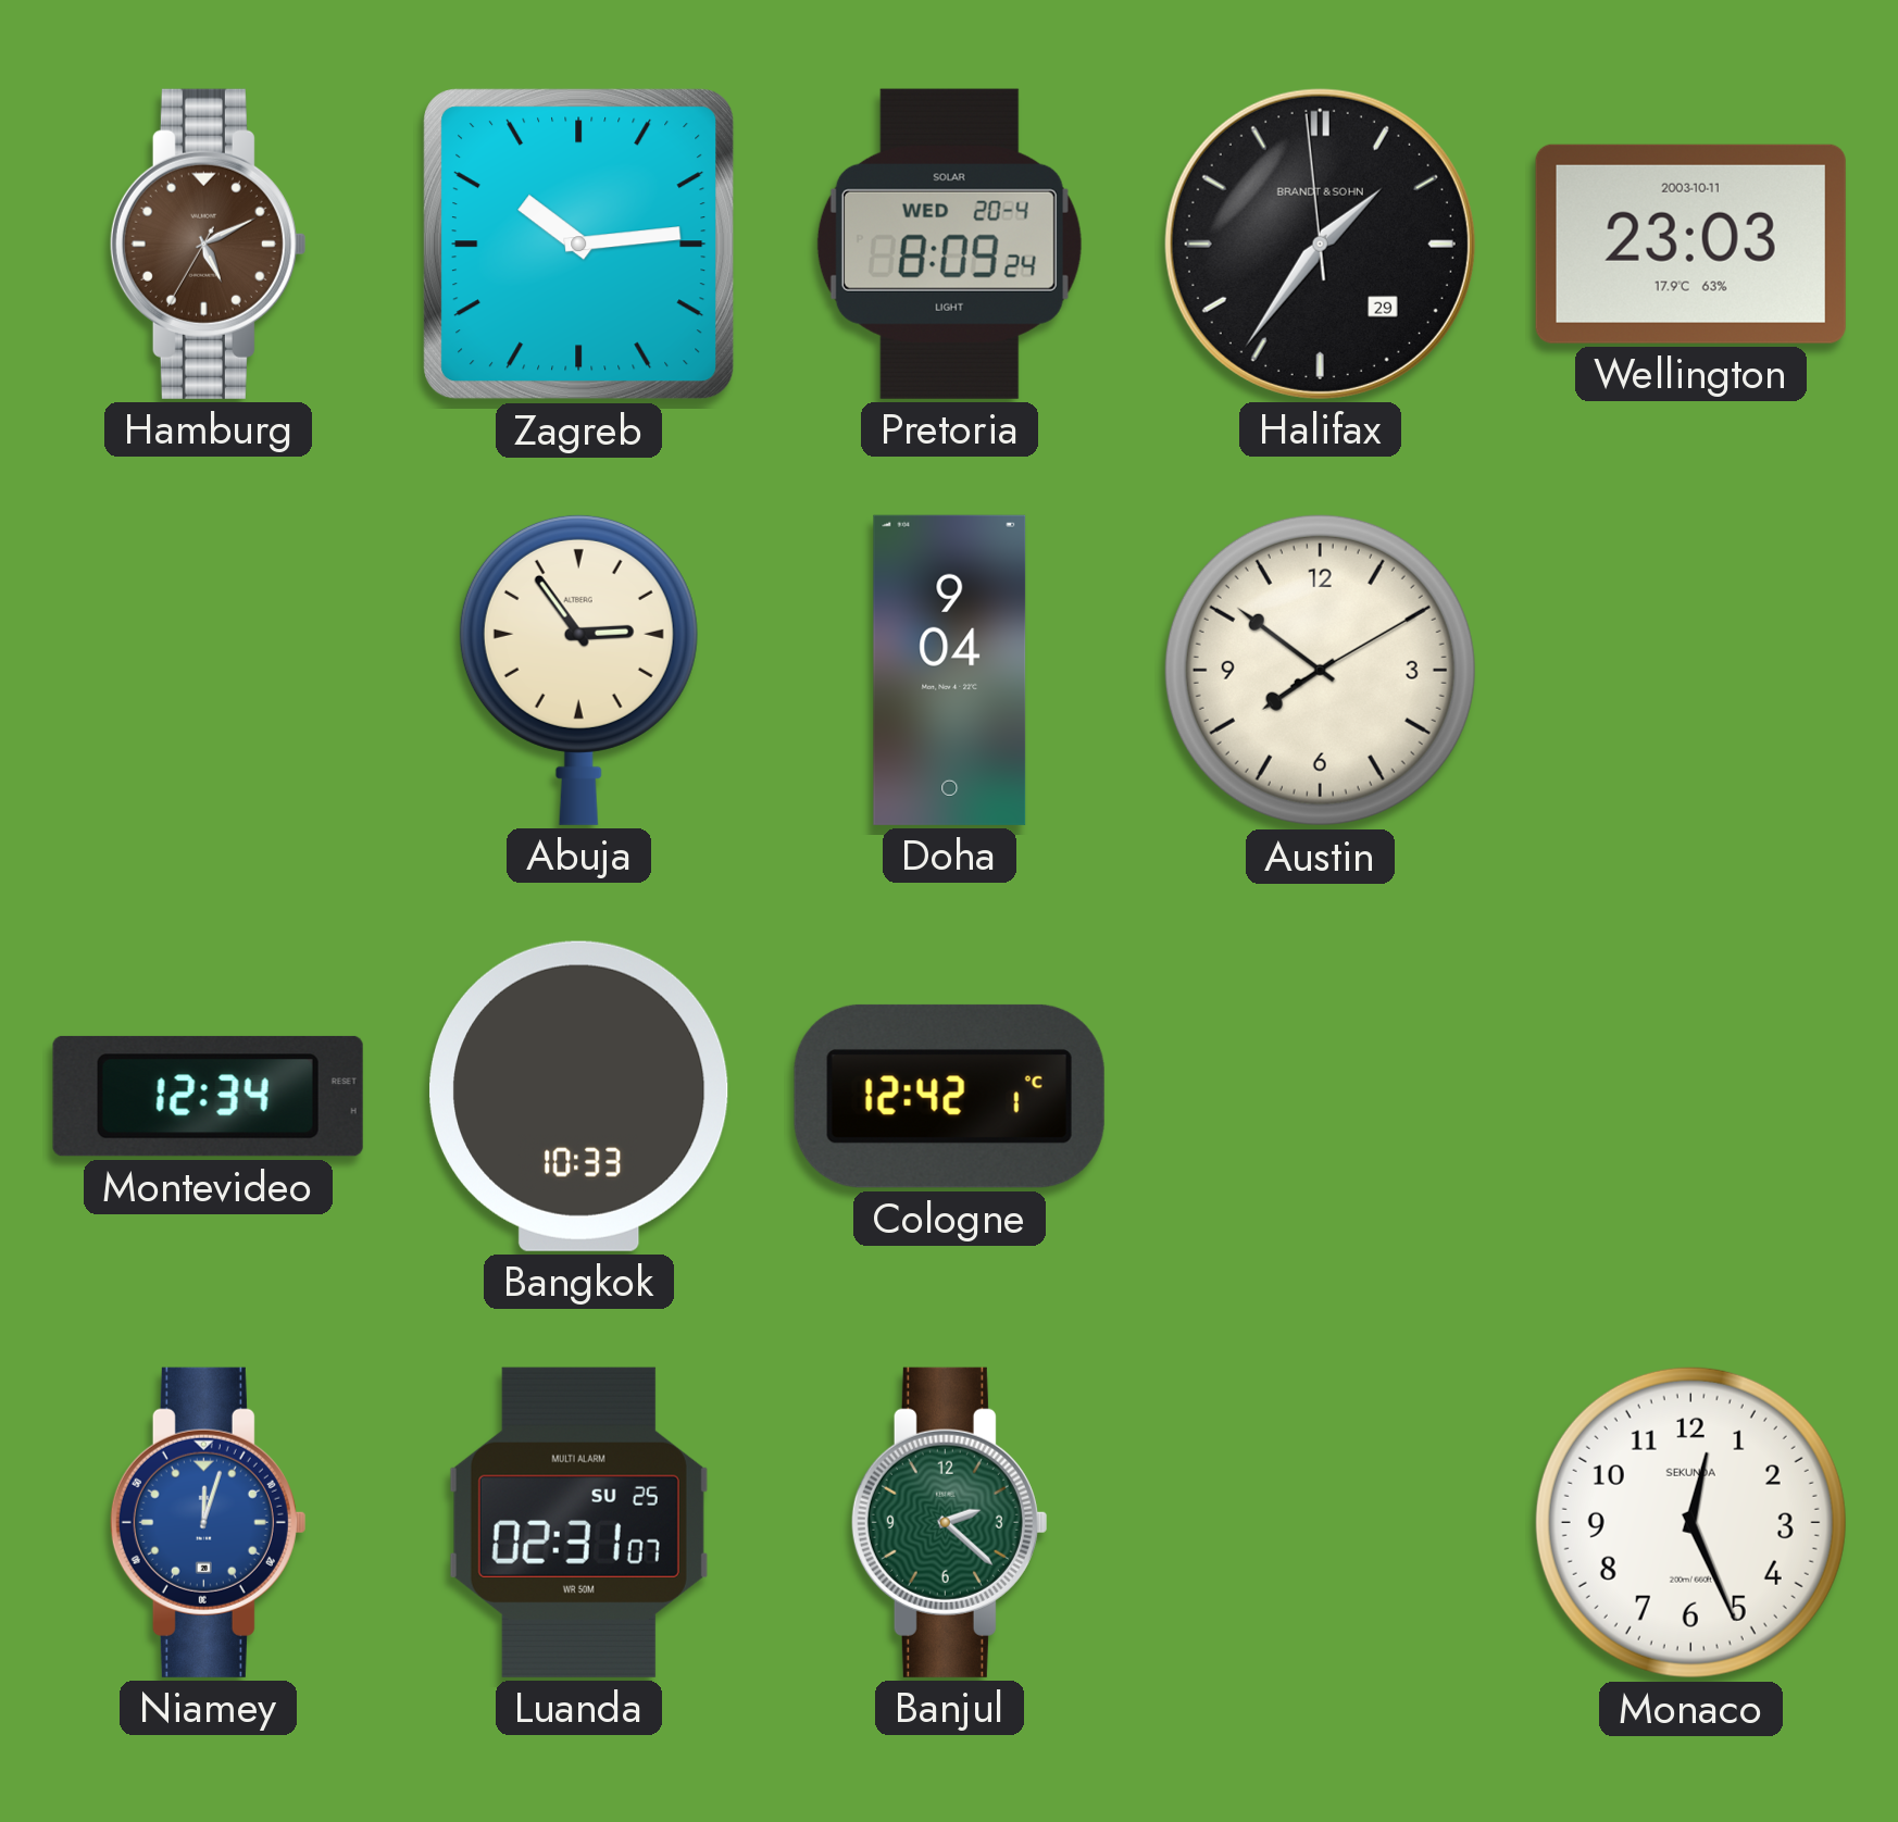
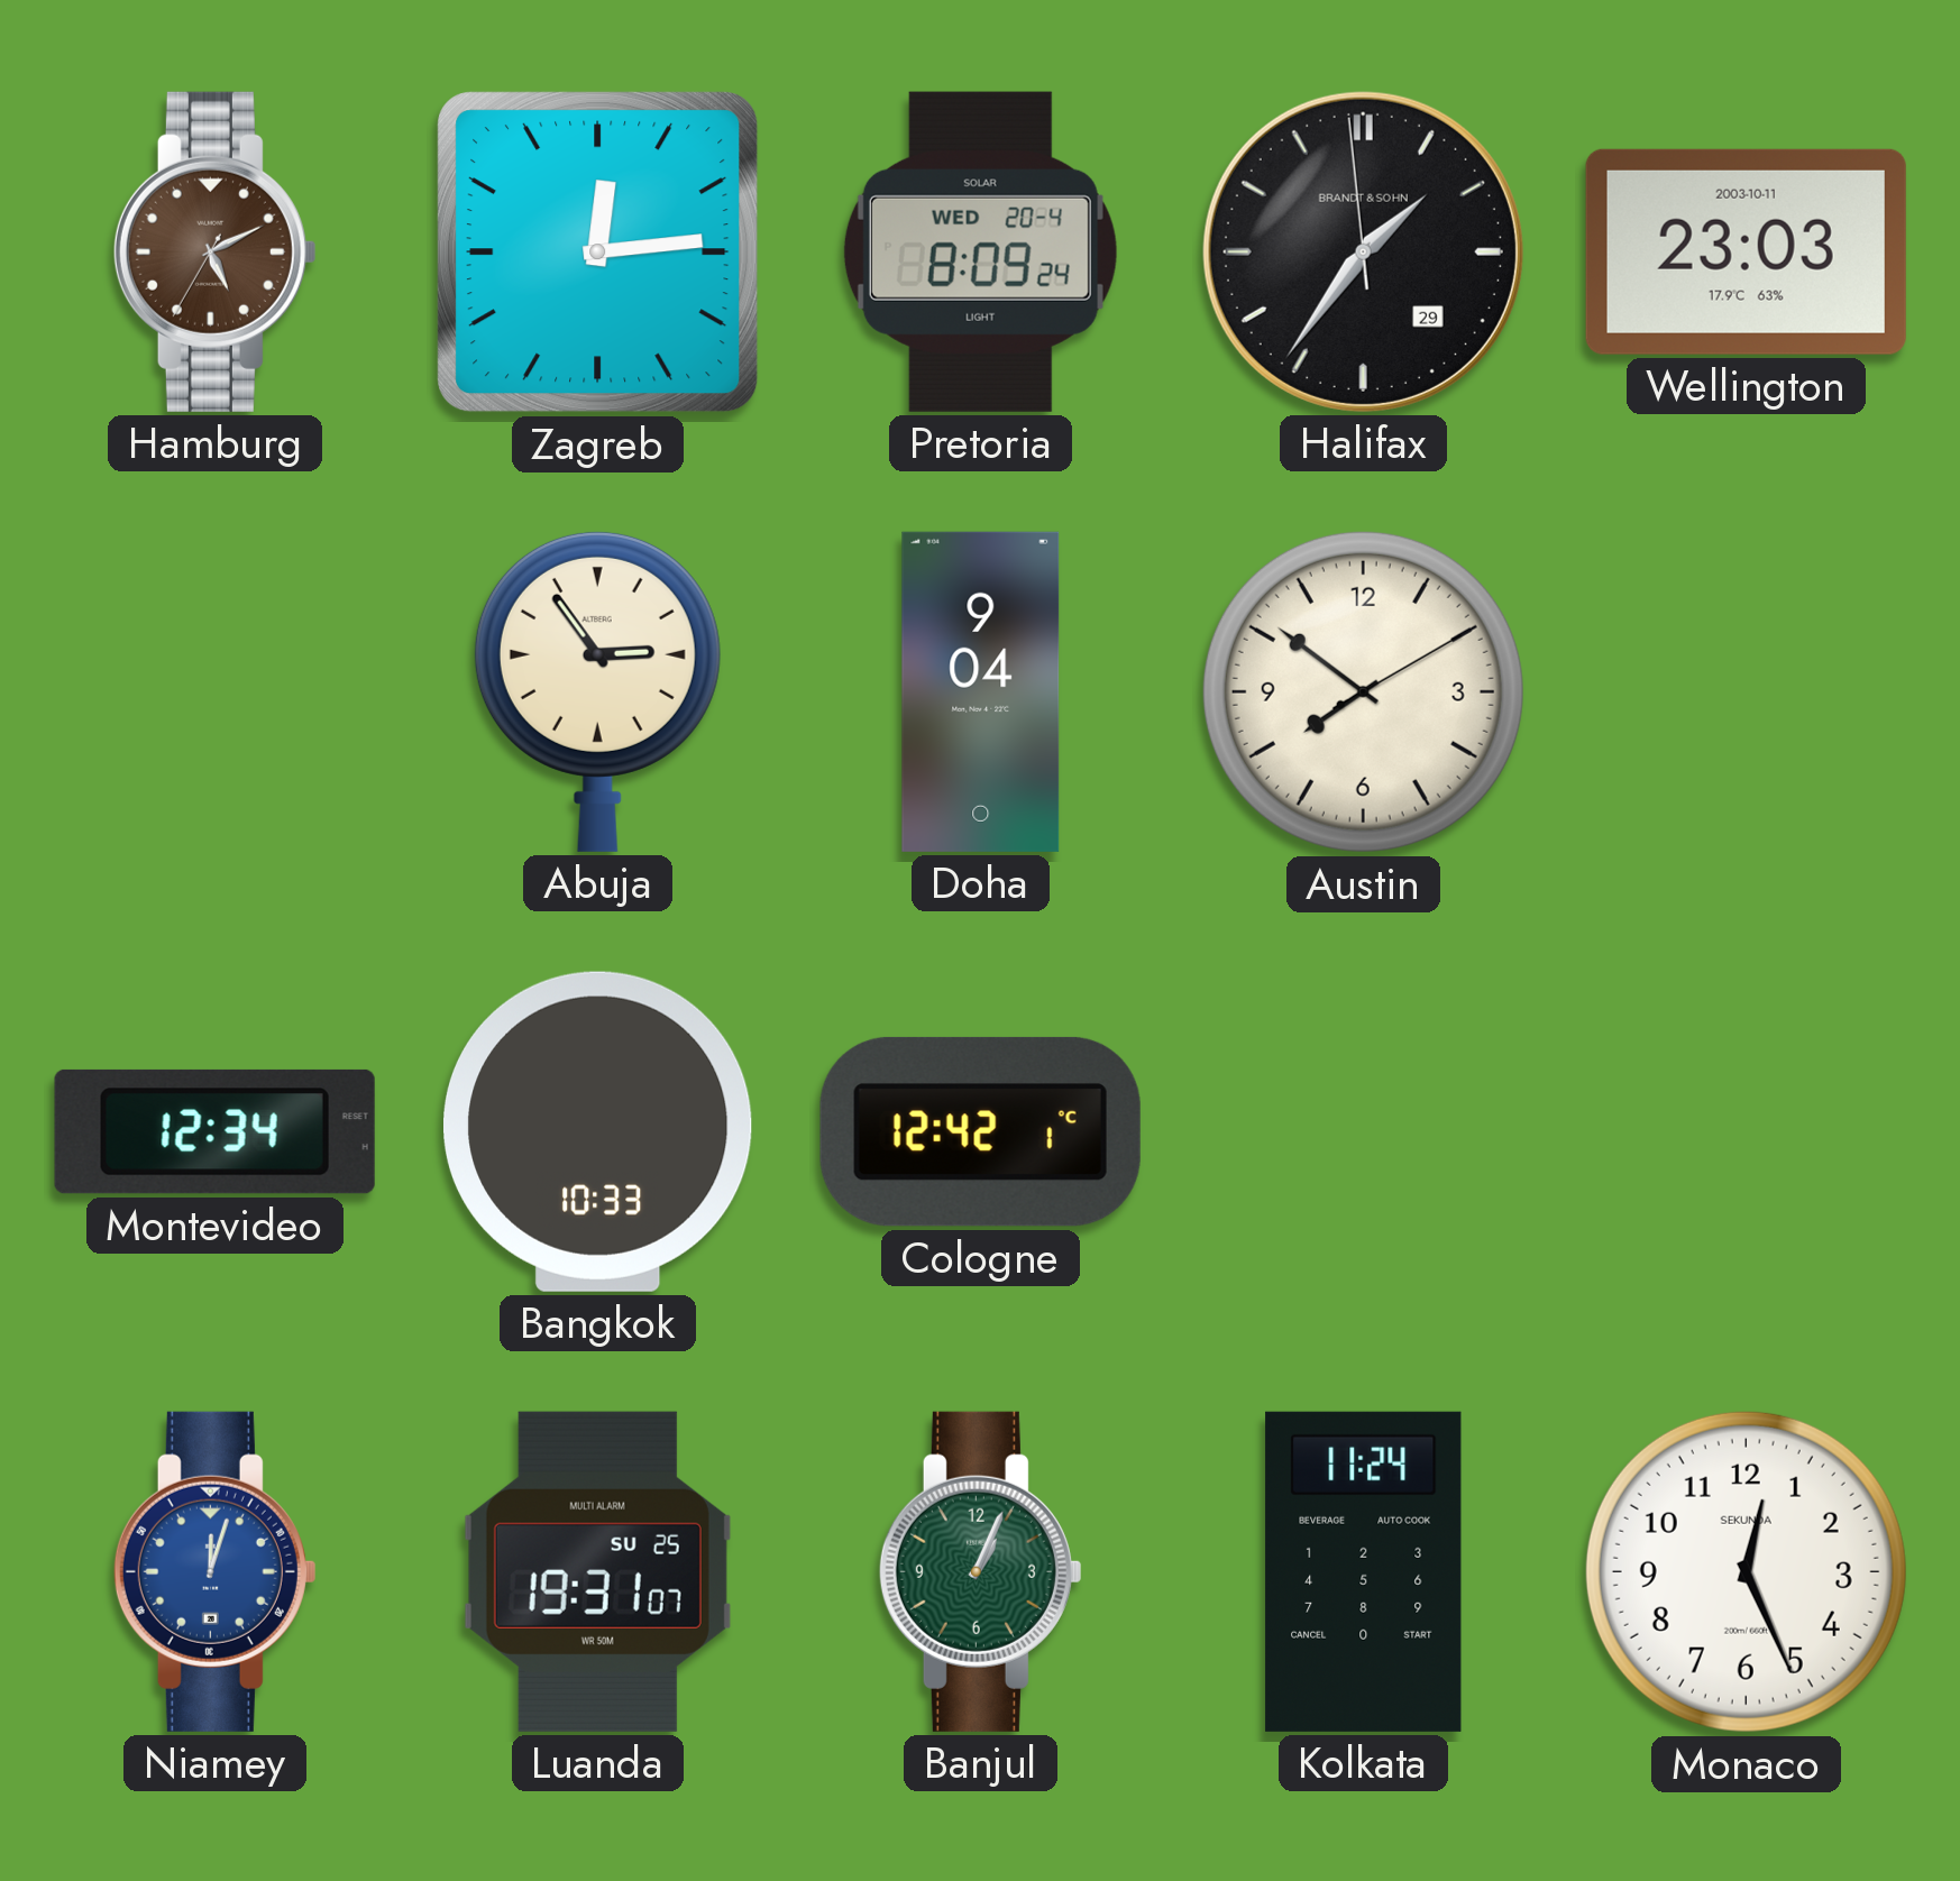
Zagreb: 10:14 -> 12:14 (598, 253)
Luanda: 02:31 -> 19:31 (597, 1571)
Banjul: 2:22 -> 1:04 (980, 1571)
Kolkata: none -> 11:24 (1364, 1571)
